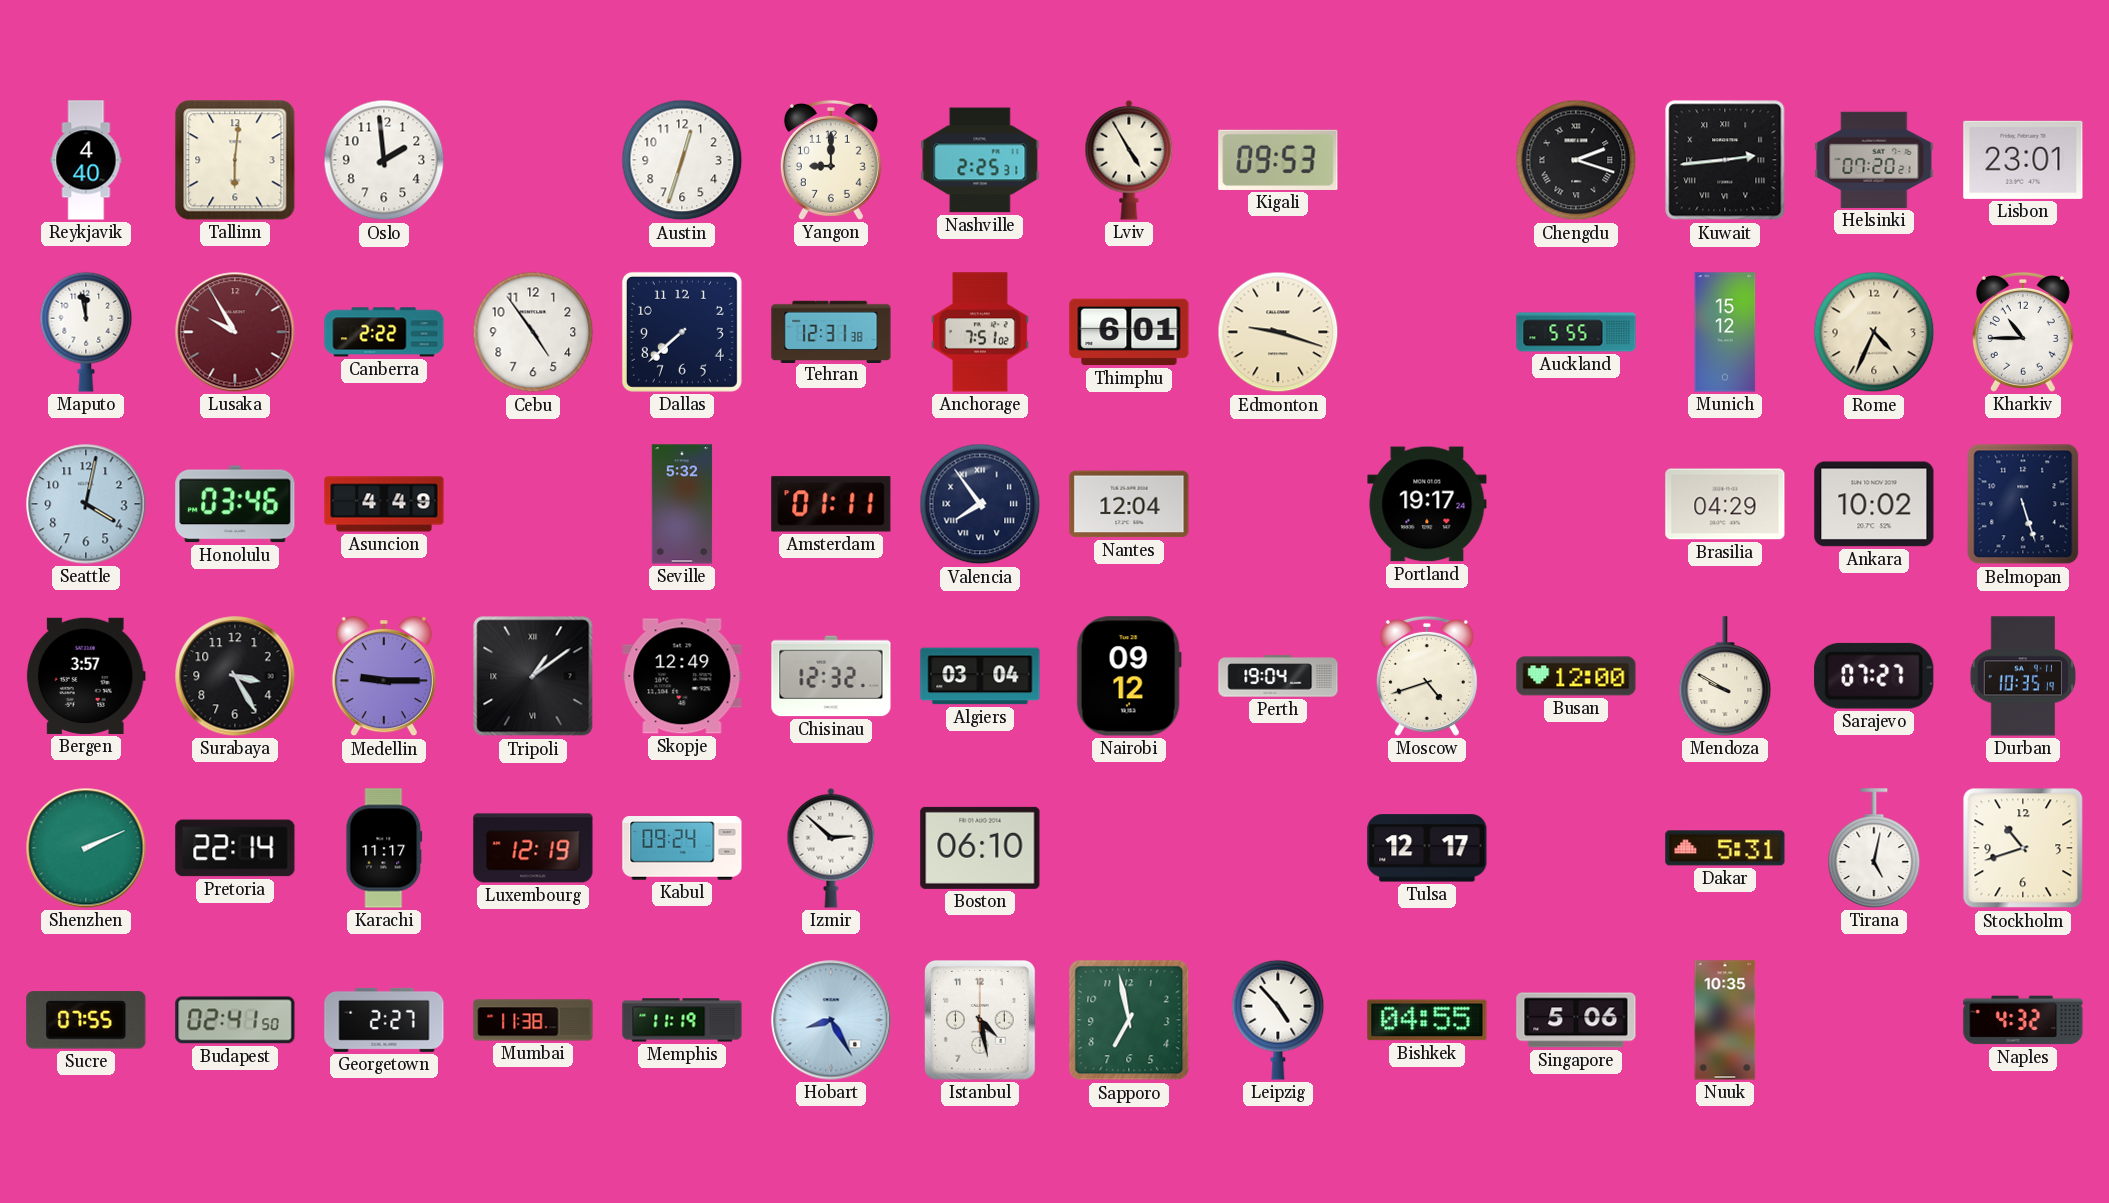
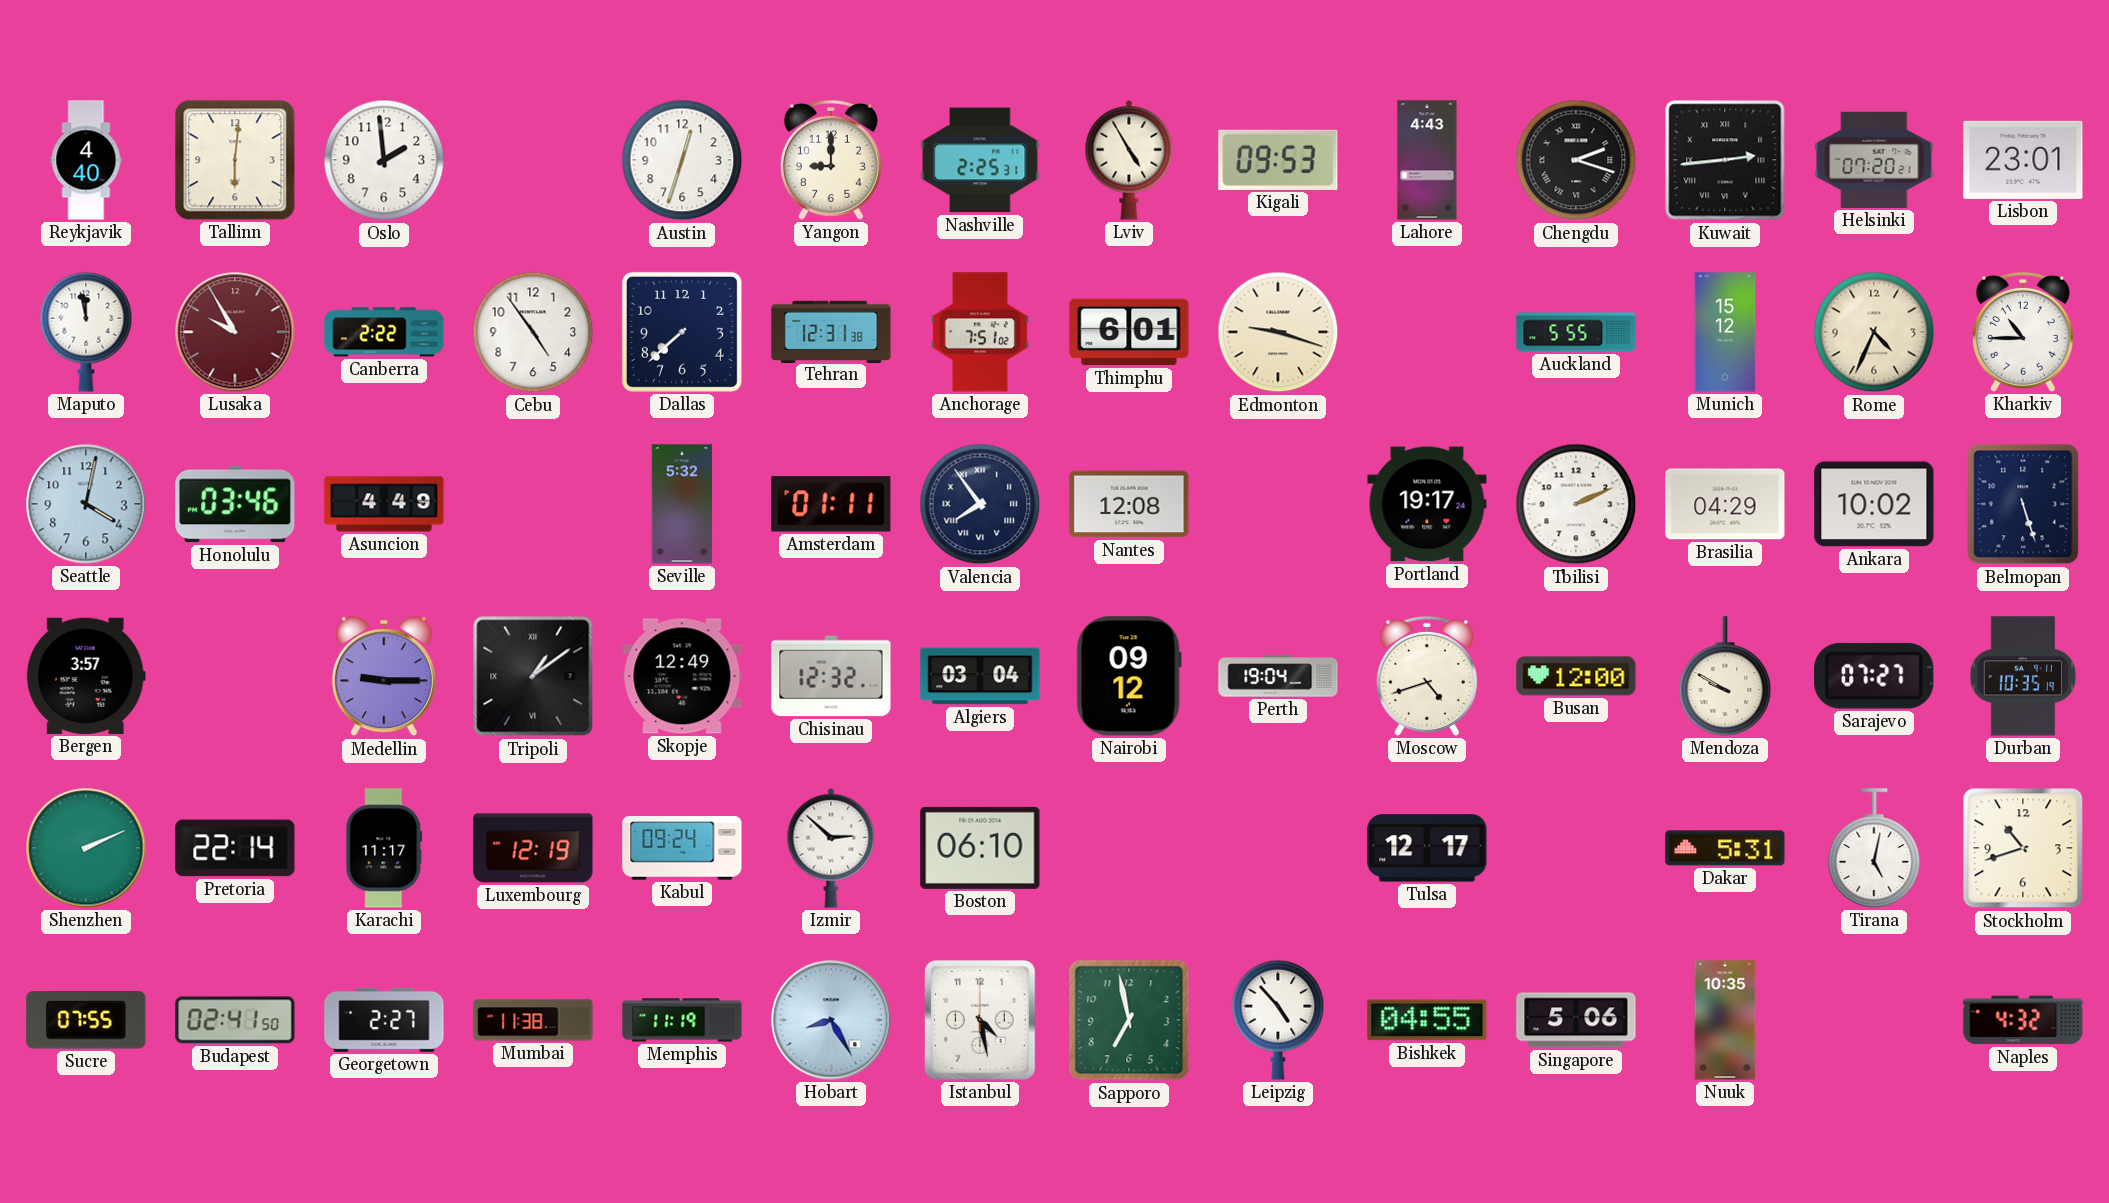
Lahore: none -> 4:43 (1427, 160)
Nantes: 12:04 -> 12:08 (1129, 504)
Tbilisi: none -> 2:11 (1576, 504)
Surabaya: 3:25 -> none (235, 676)
